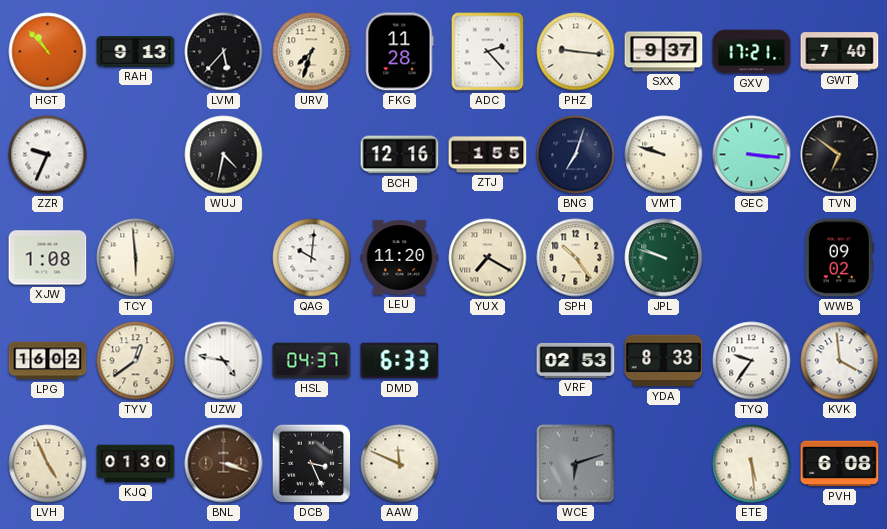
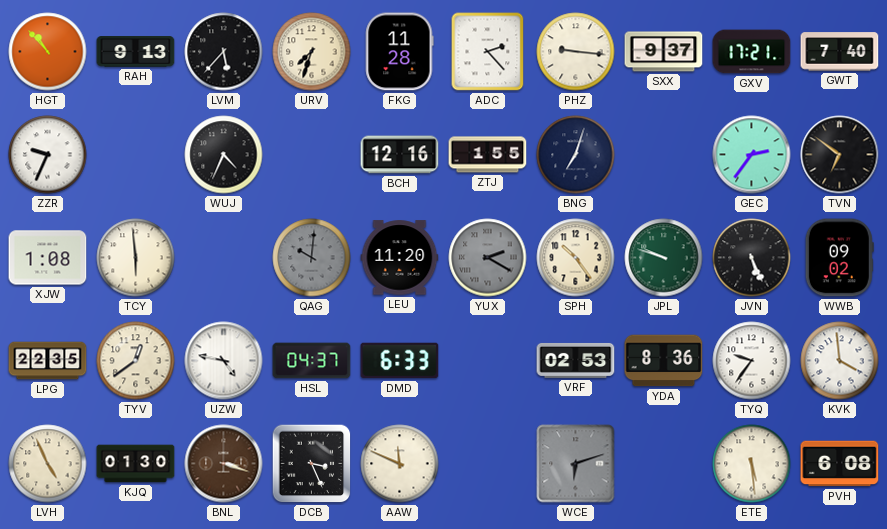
WUJ: 4:32 -> 4:34 (224, 155)
VMT: 9:48 -> none (664, 155)
GEC: 3:16 -> 2:36 (752, 155)
QAG dial: white -> grey (312, 258)
YUX: 7:20 -> 2:20 (488, 258)
YUX dial: cream -> grey (488, 258)
JVN: none -> 5:26 (752, 258)
LPG: 16:02 -> 22:35 (48, 361)
YDA: 8:33 -> 8:36 (664, 361)
